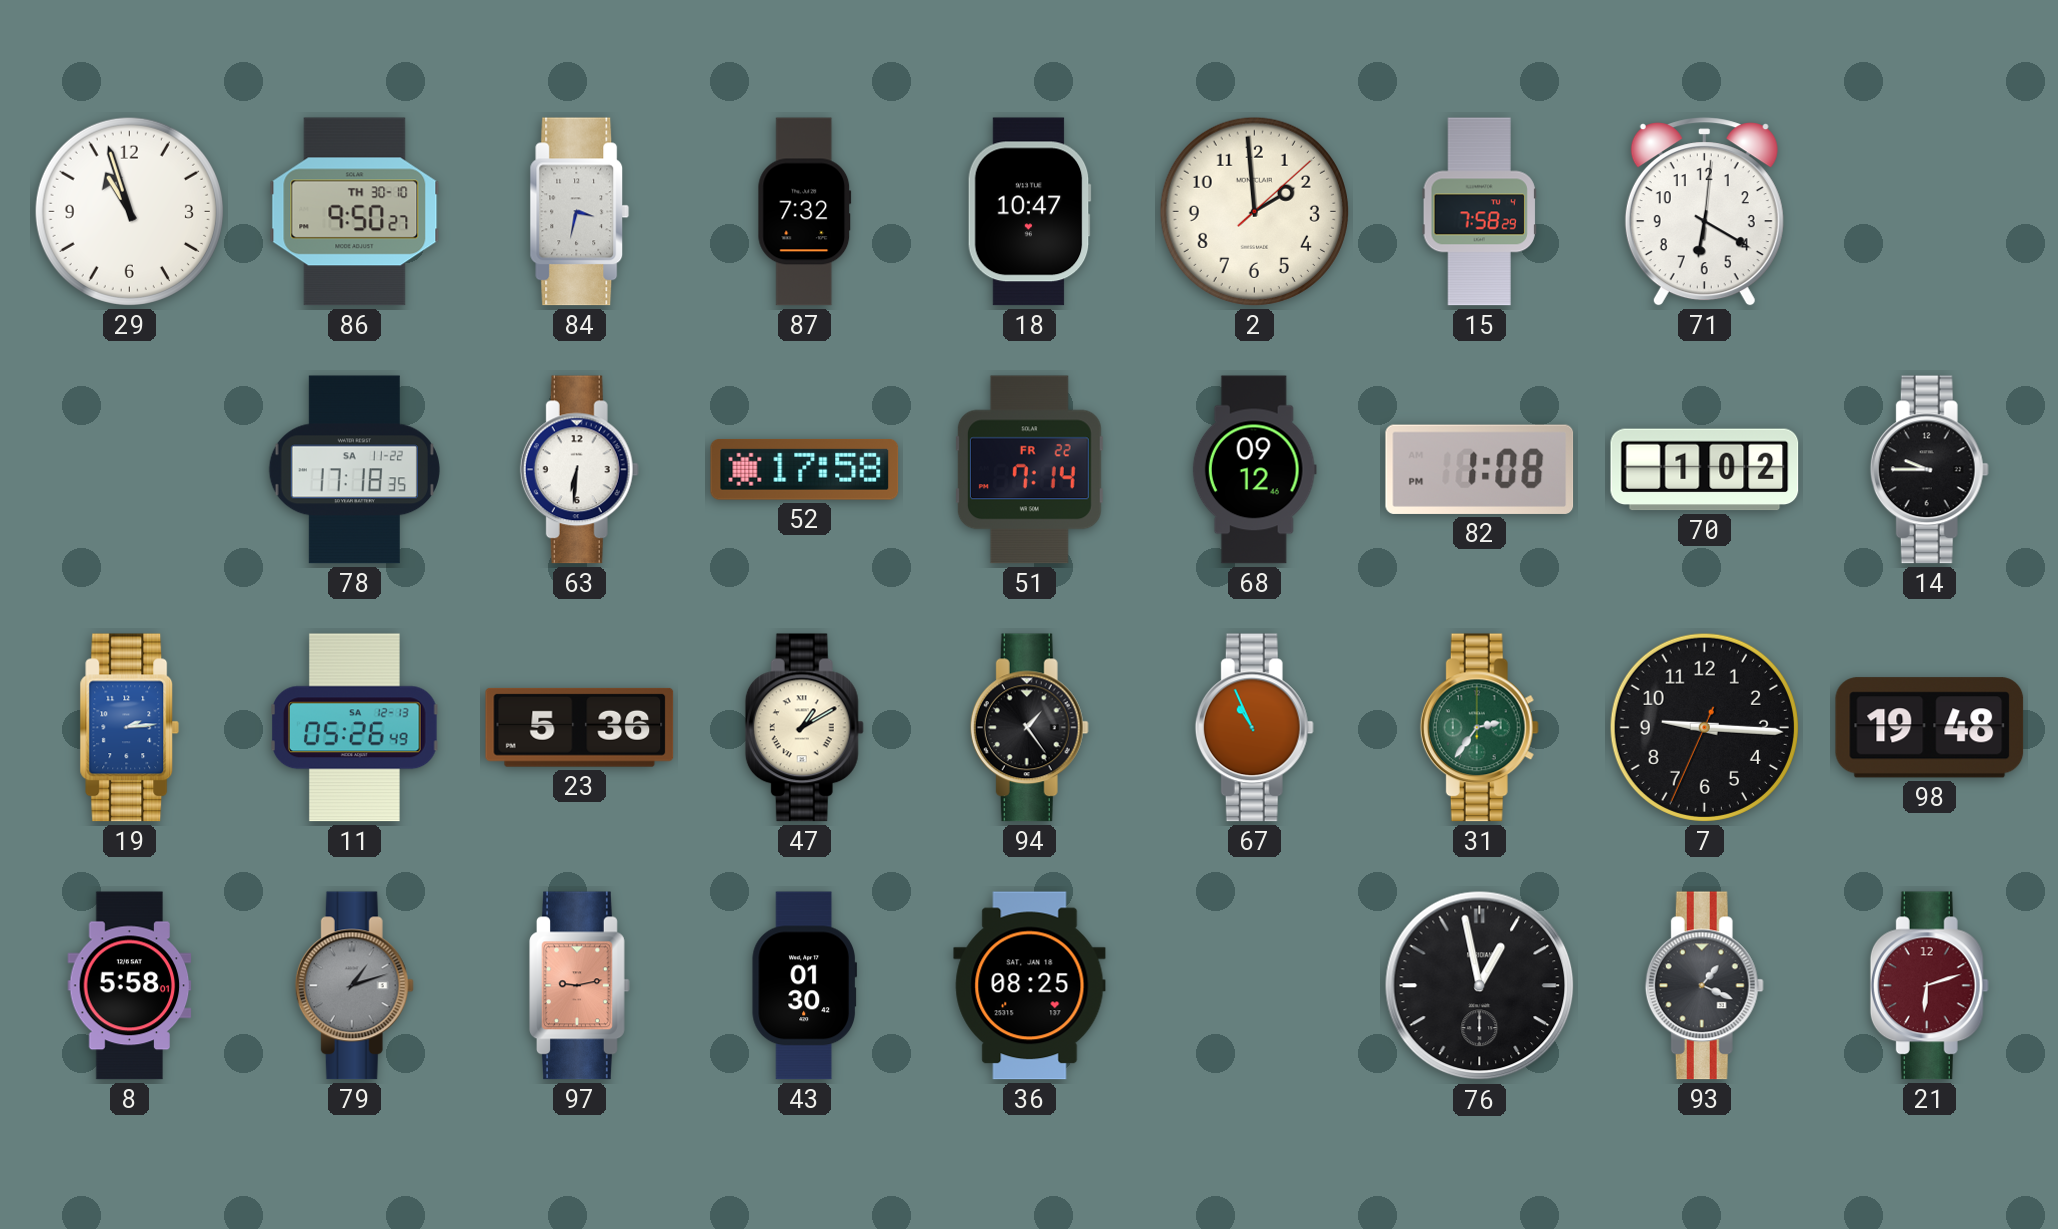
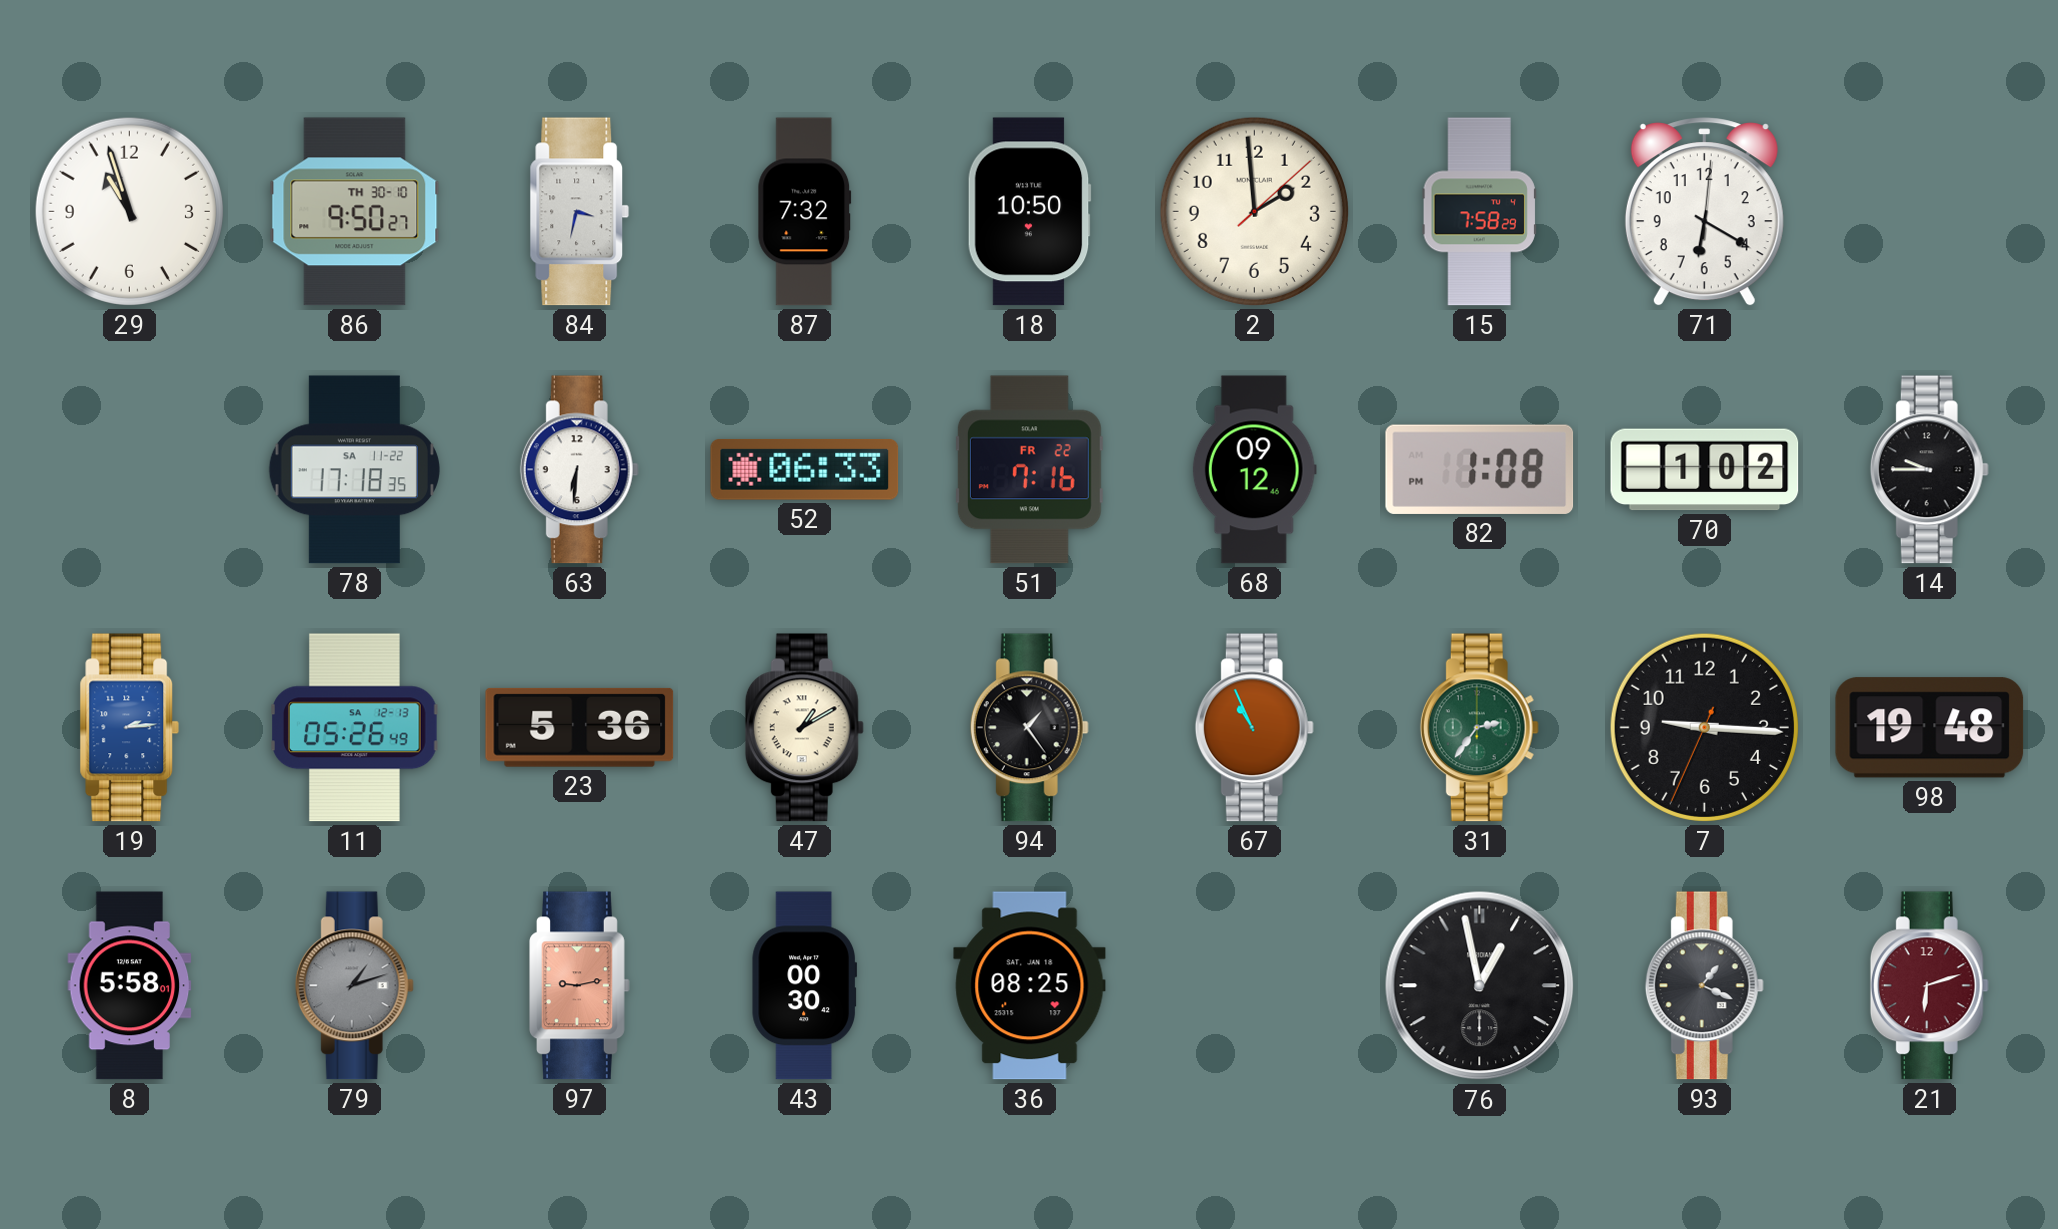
18: 10:47 -> 10:50 (1029, 212)
52: 17:58 -> 06:33 (805, 469)
51: 7:14 -> 7:16 (1029, 470)
43: 01:30 -> 00:30 (804, 986)
